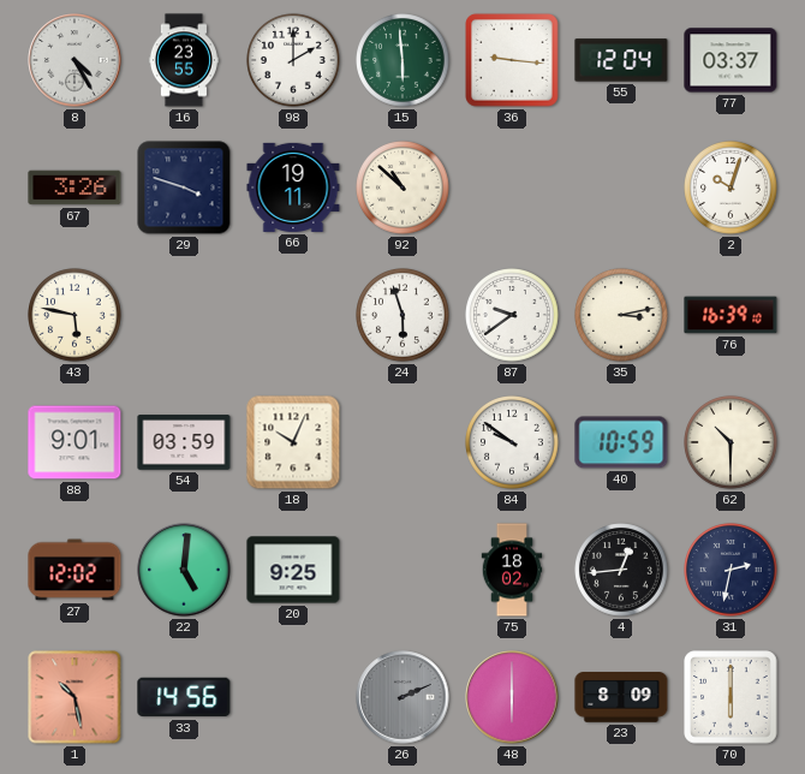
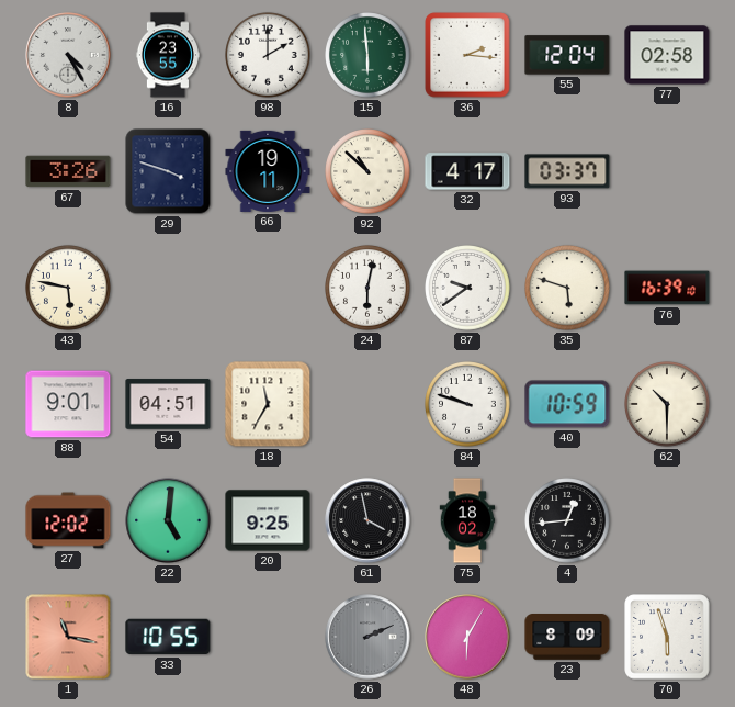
36: 9:16 -> 2:16 (467, 55)
77: 03:37 -> 02:58 (667, 55)
32: none -> 4:17 (467, 171)
93: none -> 03:37 (567, 171)
2: 10:03 -> none (732, 189)
24: 5:57 -> 6:02 (369, 289)
35: 3:13 -> 5:48 (568, 289)
54: 03:59 -> 04:51 (168, 404)
18: 10:04 -> 11:35 (268, 404)
84: 9:51 -> 9:48 (468, 405)
61: none -> 3:58 (367, 520)
31: 2:32 -> none (732, 571)
1: 10:28 -> 11:17 (68, 637)
33: 14:56 -> 10:55 (168, 637)
48: 6:00 -> 6:05 (467, 637)
70: 6:00 -> 5:57 (667, 637)
